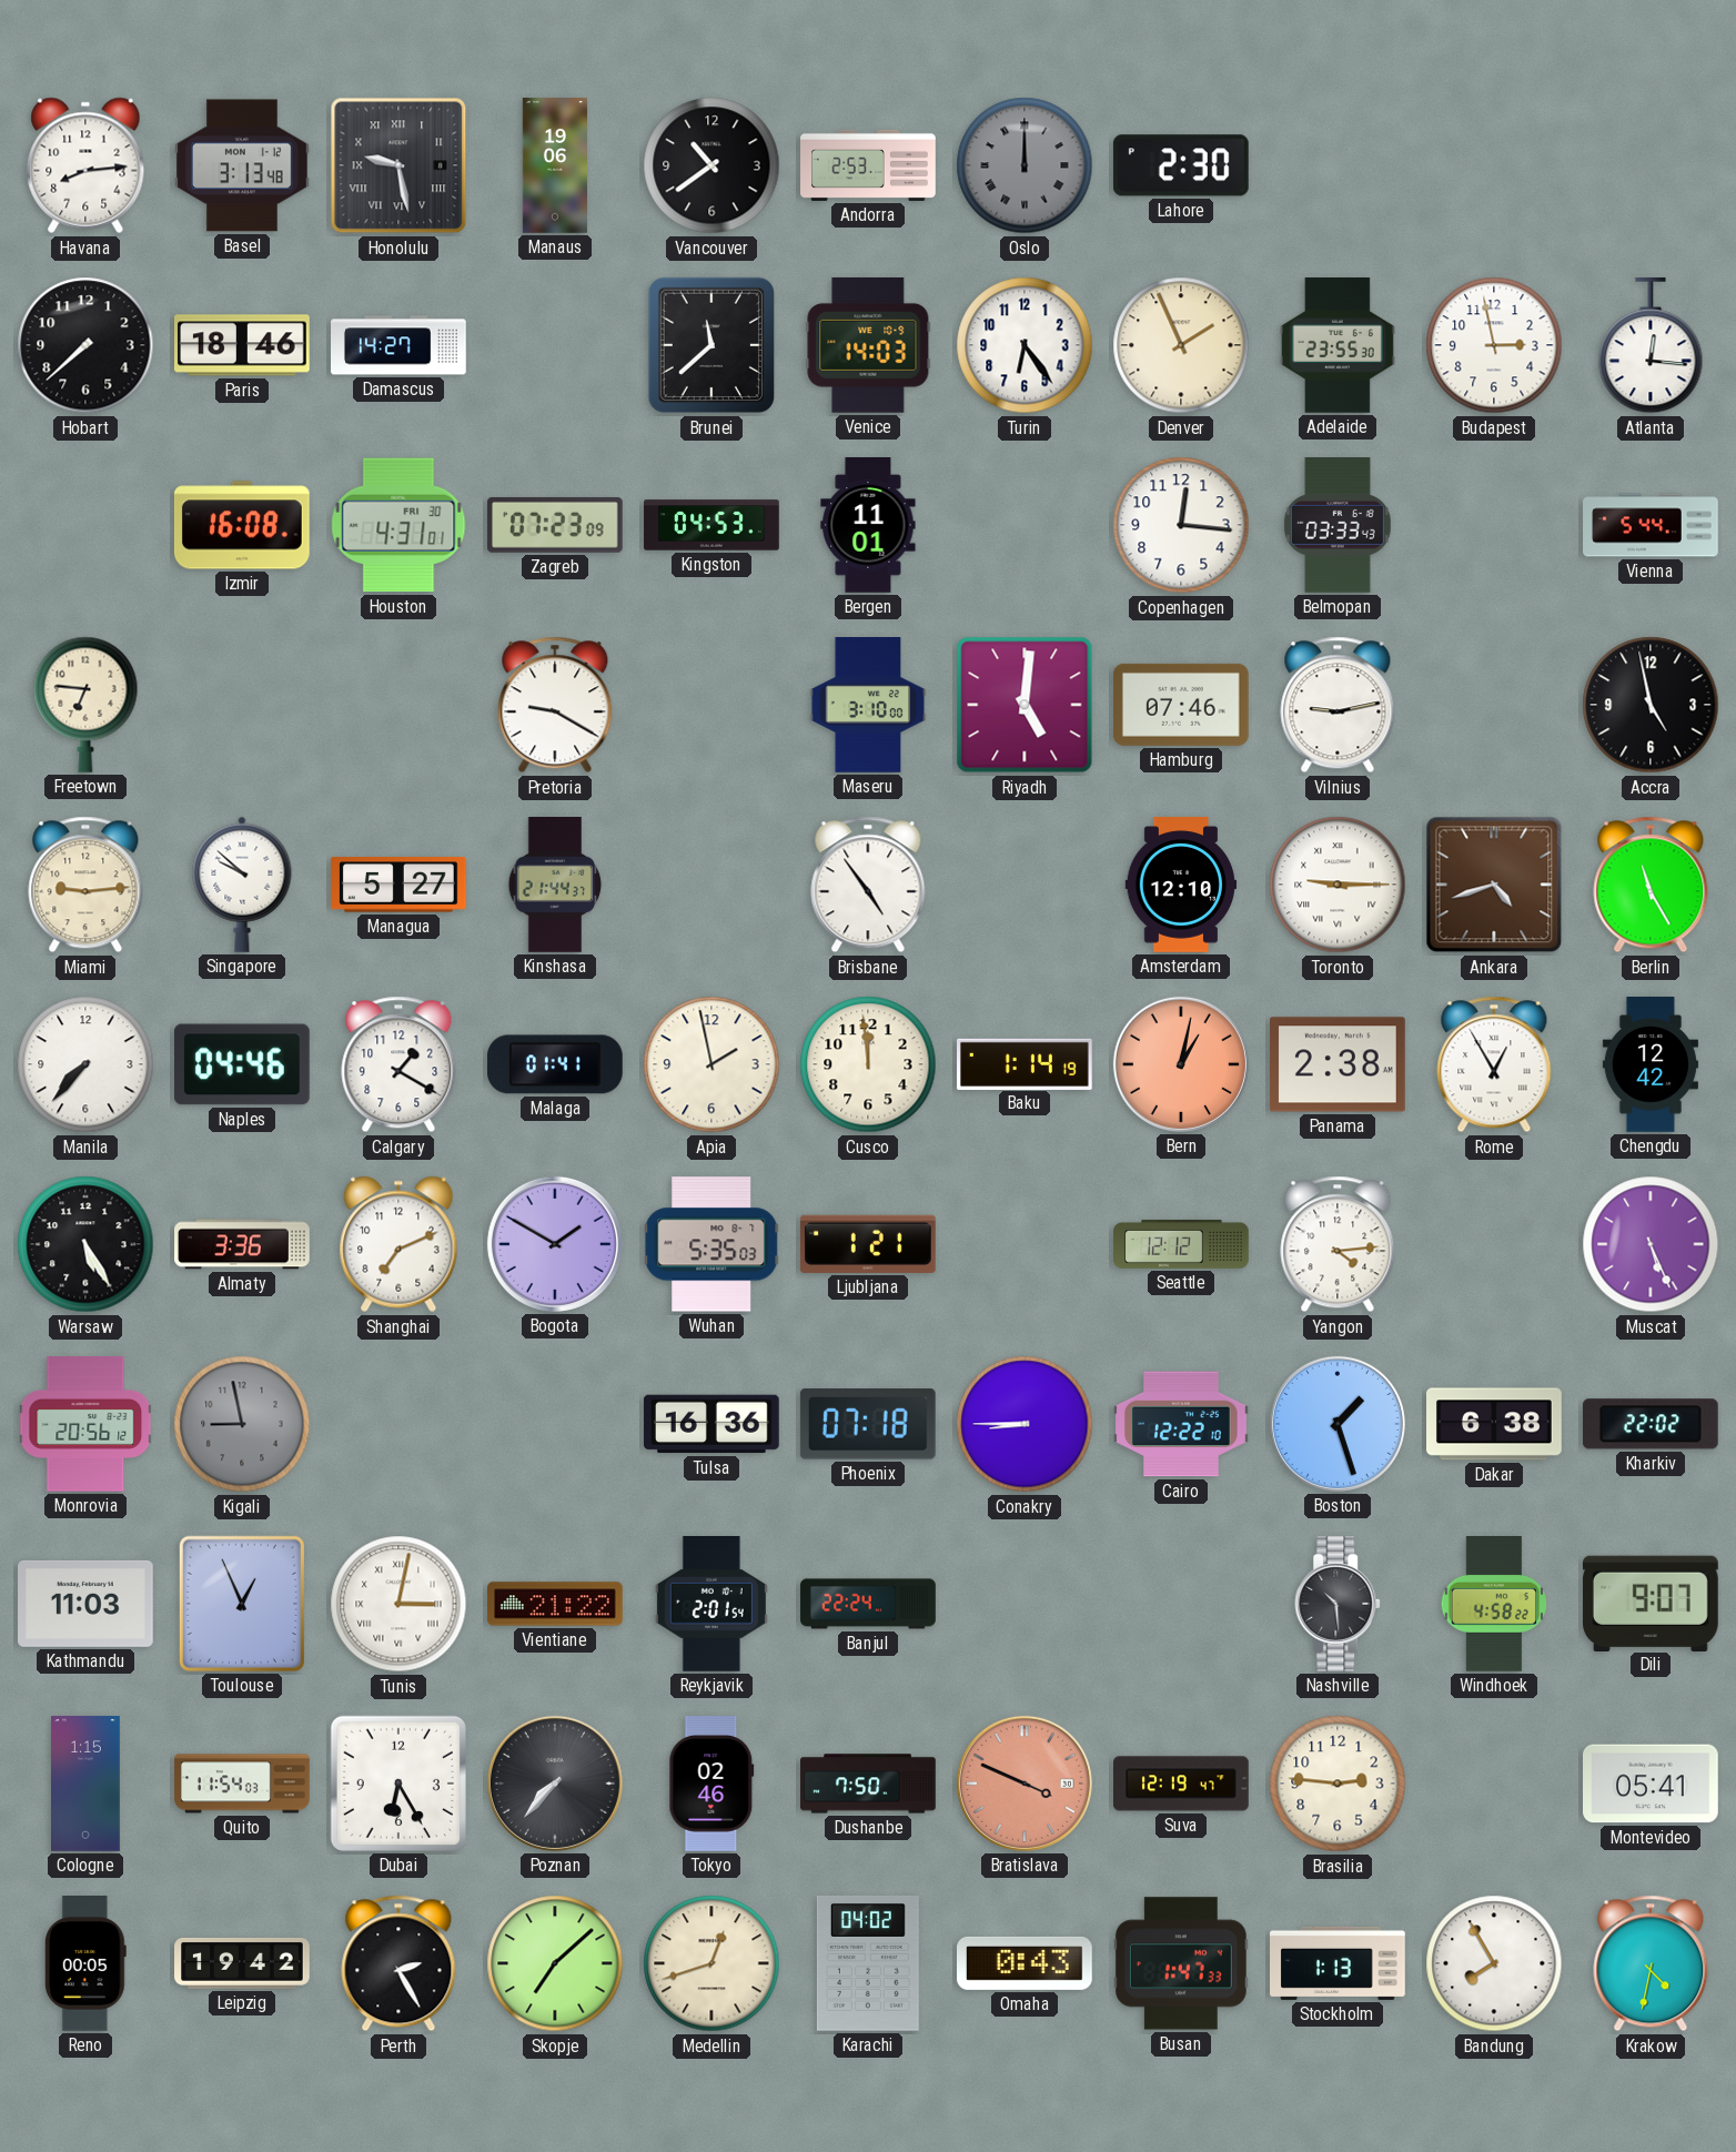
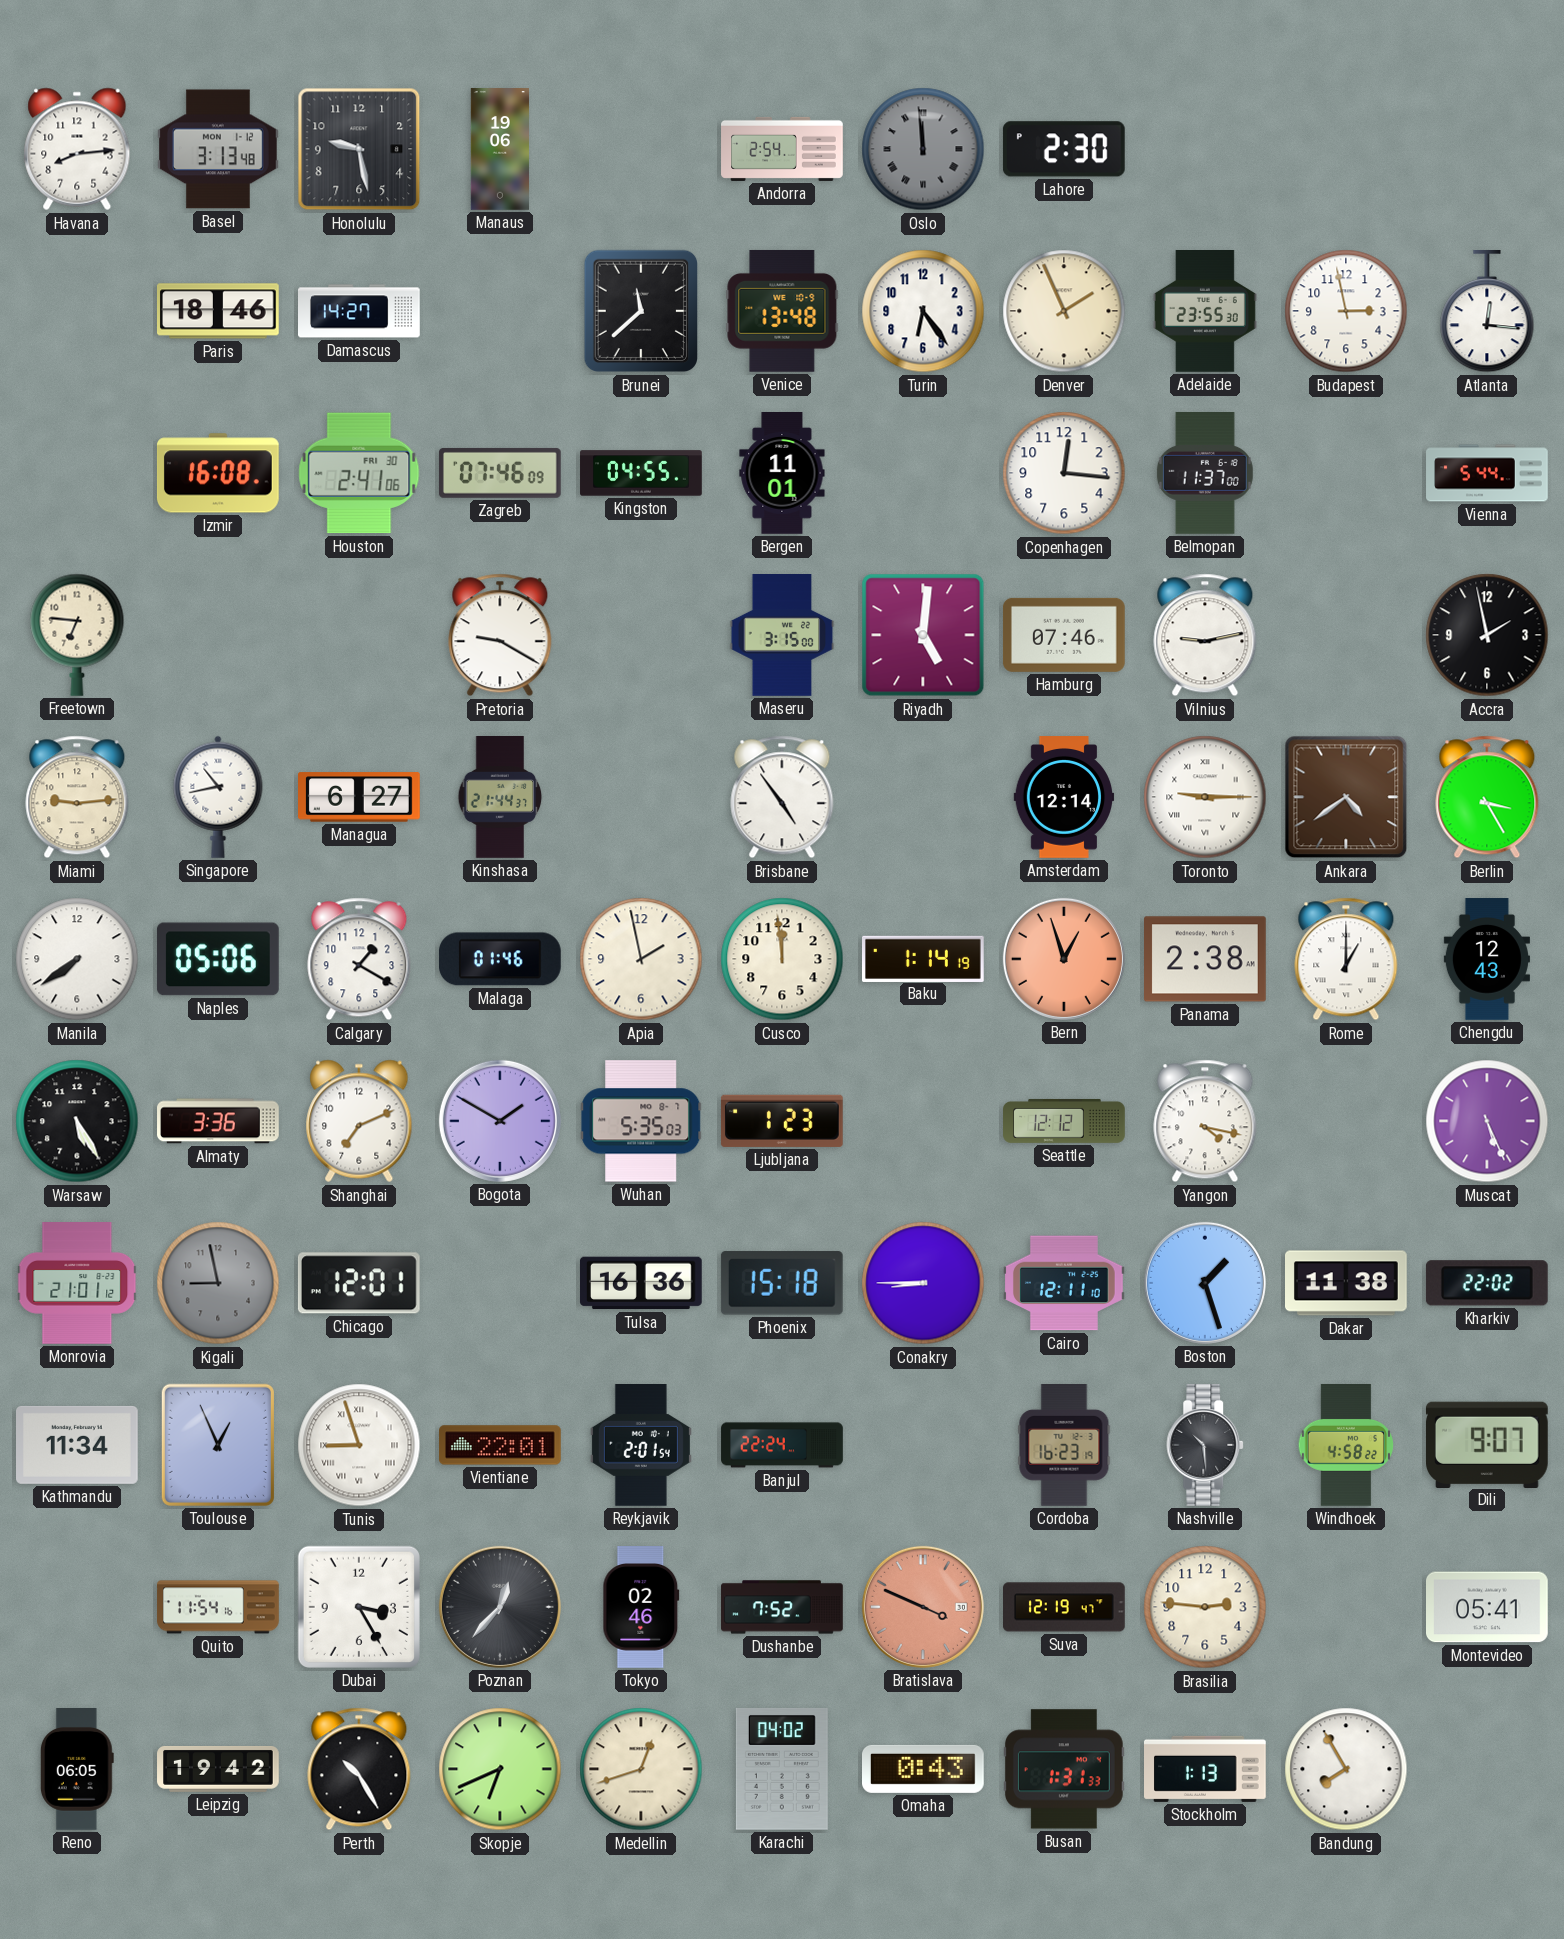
Honolulu numerals: Roman -> Arabic (359, 149)
Vancouver: 10:39 -> none (711, 165)
Andorra: 2:53 -> 2:54 (782, 149)
Oslo: 12:00 -> 11:59 (923, 149)
Hobart: 7:38 -> none (85, 345)
Venice: 14:03 -> 13:48 (782, 311)
Houston: 4:31 -> 2:41 (359, 473)
Zagreb: 07:23 -> 07:46 (500, 473)
Kingston: 04:53 -> 04:55 (641, 473)
Belmopan: 03:33 -> 11:37 (1205, 474)
Maseru: 3:10 -> 3:15 (782, 635)
Accra: 4:58 -> 1:58 (1487, 635)
Singapore: 9:52 -> 10:43 (218, 797)
Managua: 5:27 -> 6:27 (360, 797)
Amsterdam: 12:10 -> 12:14 (1064, 797)
Ankara: 4:42 -> 4:39 (1346, 797)
Berlin: 11:25 -> 3:25 (1487, 797)
Manila: 7:37 -> 7:39 (77, 959)
Naples: 04:46 -> 05:06 (218, 959)
Malaga: 01:41 -> 01:46 (500, 959)
Bern: 1:02 -> 12:57 (1064, 959)
Rome: 12:55 -> 1:00 (1346, 959)
Chengdu: 12:42 -> 12:43 (1487, 959)
Ljubljana: 1:21 -> 1:23 (782, 1121)
Yangon: 4:14 -> 4:17 (1205, 1121)
Monrovia: 20:56 -> 21:01 (78, 1283)
Chicago: none -> 12:01 (359, 1283)
Phoenix: 07:18 -> 15:18 (782, 1283)
Cairo: 12:22 -> 12:11 (1065, 1283)
Dakar: 6:38 -> 11:38 (1347, 1283)
Kathmandu: 11:03 -> 11:34 (78, 1445)
Tunis: 3:02 -> 8:57 (359, 1445)
Vientiane: 21:22 -> 22:01 (501, 1445)
Cordoba: none -> 16:23 (1064, 1446)
Cologne: 1:15 -> none (87, 1784)
Quito: 11:54:03 -> 11:54:16 (218, 1607)
Dubai: 6:25 -> 3:25 (359, 1607)
Poznan: 7:37 -> 12:37 (500, 1607)
Dushanbe: 7:50 -> 7:52 (782, 1607)
Reno: 00:05 -> 06:05 (77, 1770)
Perth: 2:25 -> 10:25 (359, 1769)
Skopje: 7:08 -> 6:41 (500, 1769)
Busan: 1:47 -> 1:31 (1065, 1769)
Krakow: 4:32 -> none (1651, 1963)
